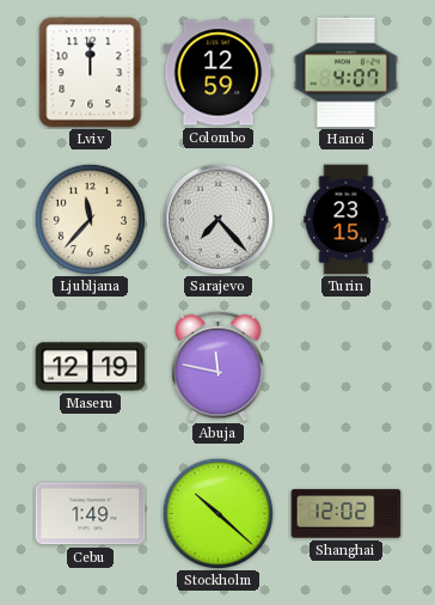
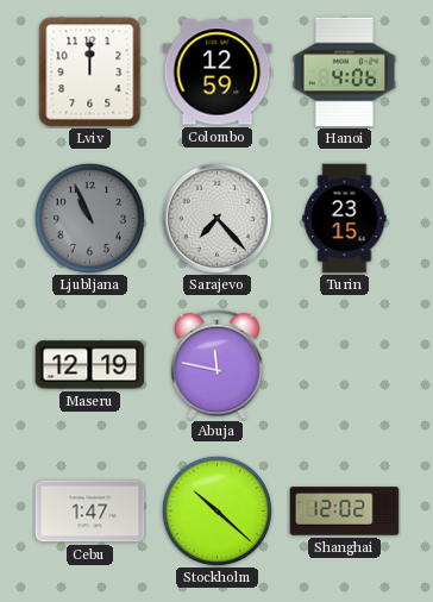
Hanoi: 4:07 -> 4:06 (344, 73)
Ljubljana: 11:37 -> 10:56 (89, 218)
Ljubljana dial: cream -> grey (89, 218)
Cebu: 1:49 -> 1:47 (90, 512)
